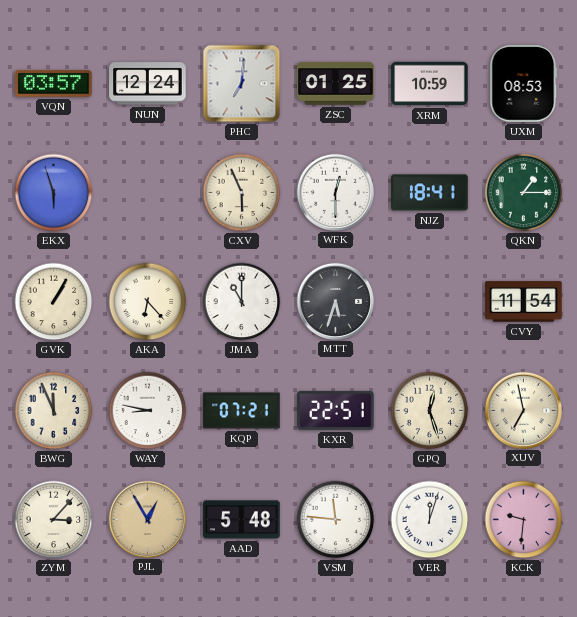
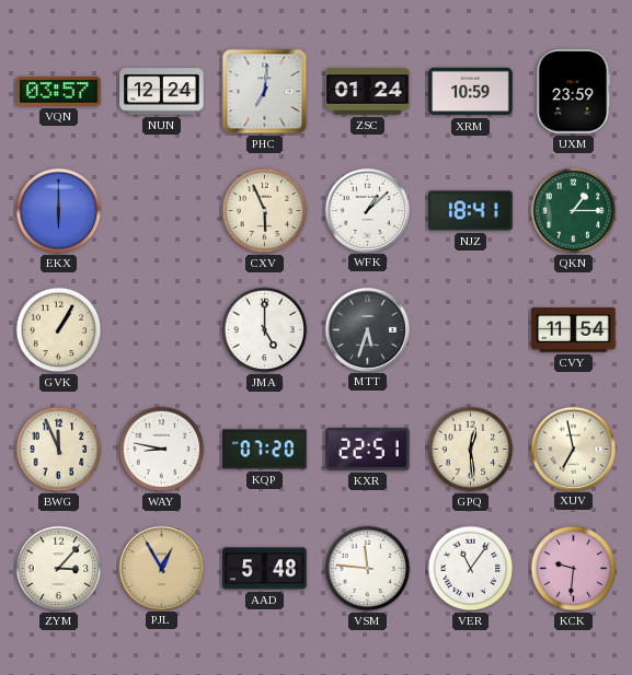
ZSC: 01:25 -> 01:24 (368, 92)
UXM: 08:53 -> 23:59 (574, 92)
EKX: 5:57 -> 6:00 (59, 211)
WFK: 12:30 -> 1:08 (367, 210)
AKA: 6:23 -> none (148, 302)
JMA: 11:00 -> 5:00 (265, 330)
KQP: 07:21 -> 07:20 (265, 450)
GPQ: 12:27 -> 12:29 (471, 450)
VER: 12:03 -> 11:06 (471, 569)
